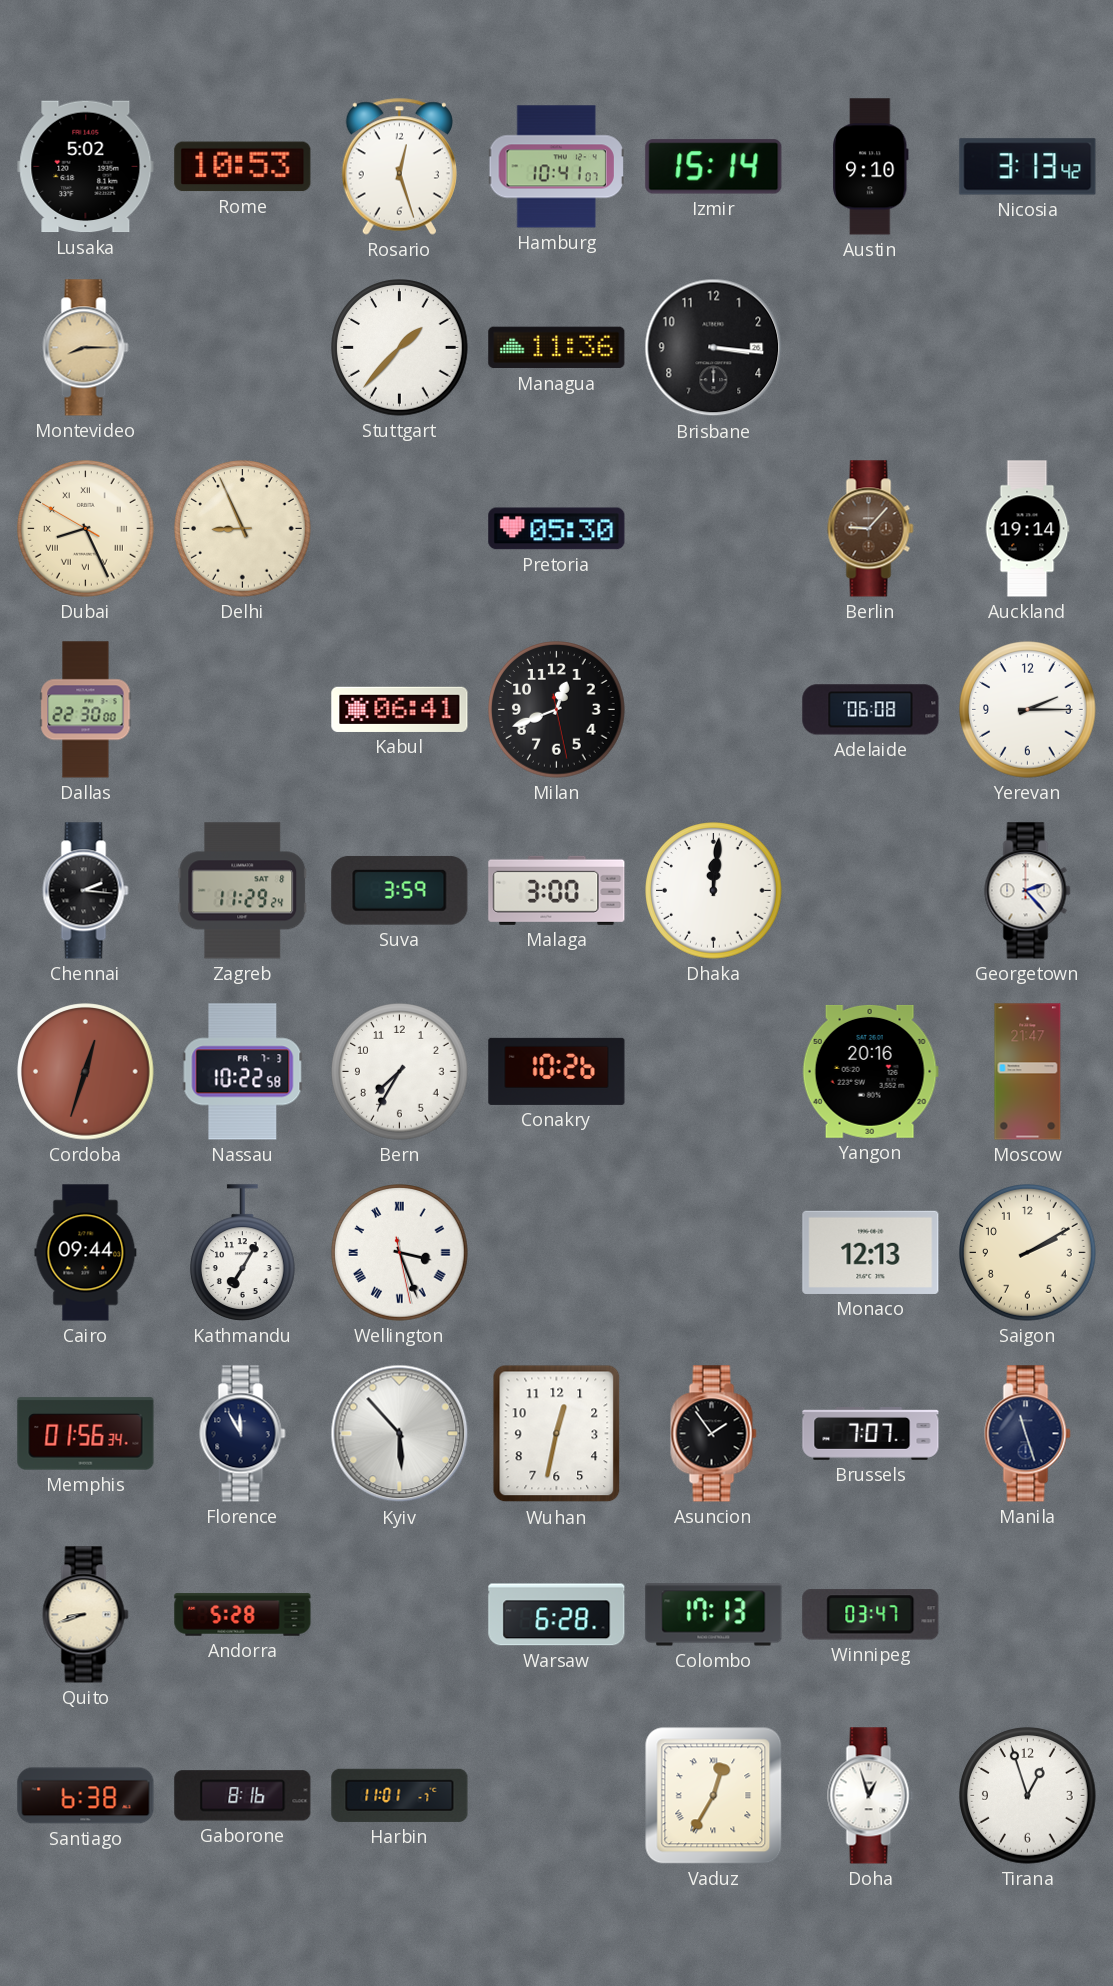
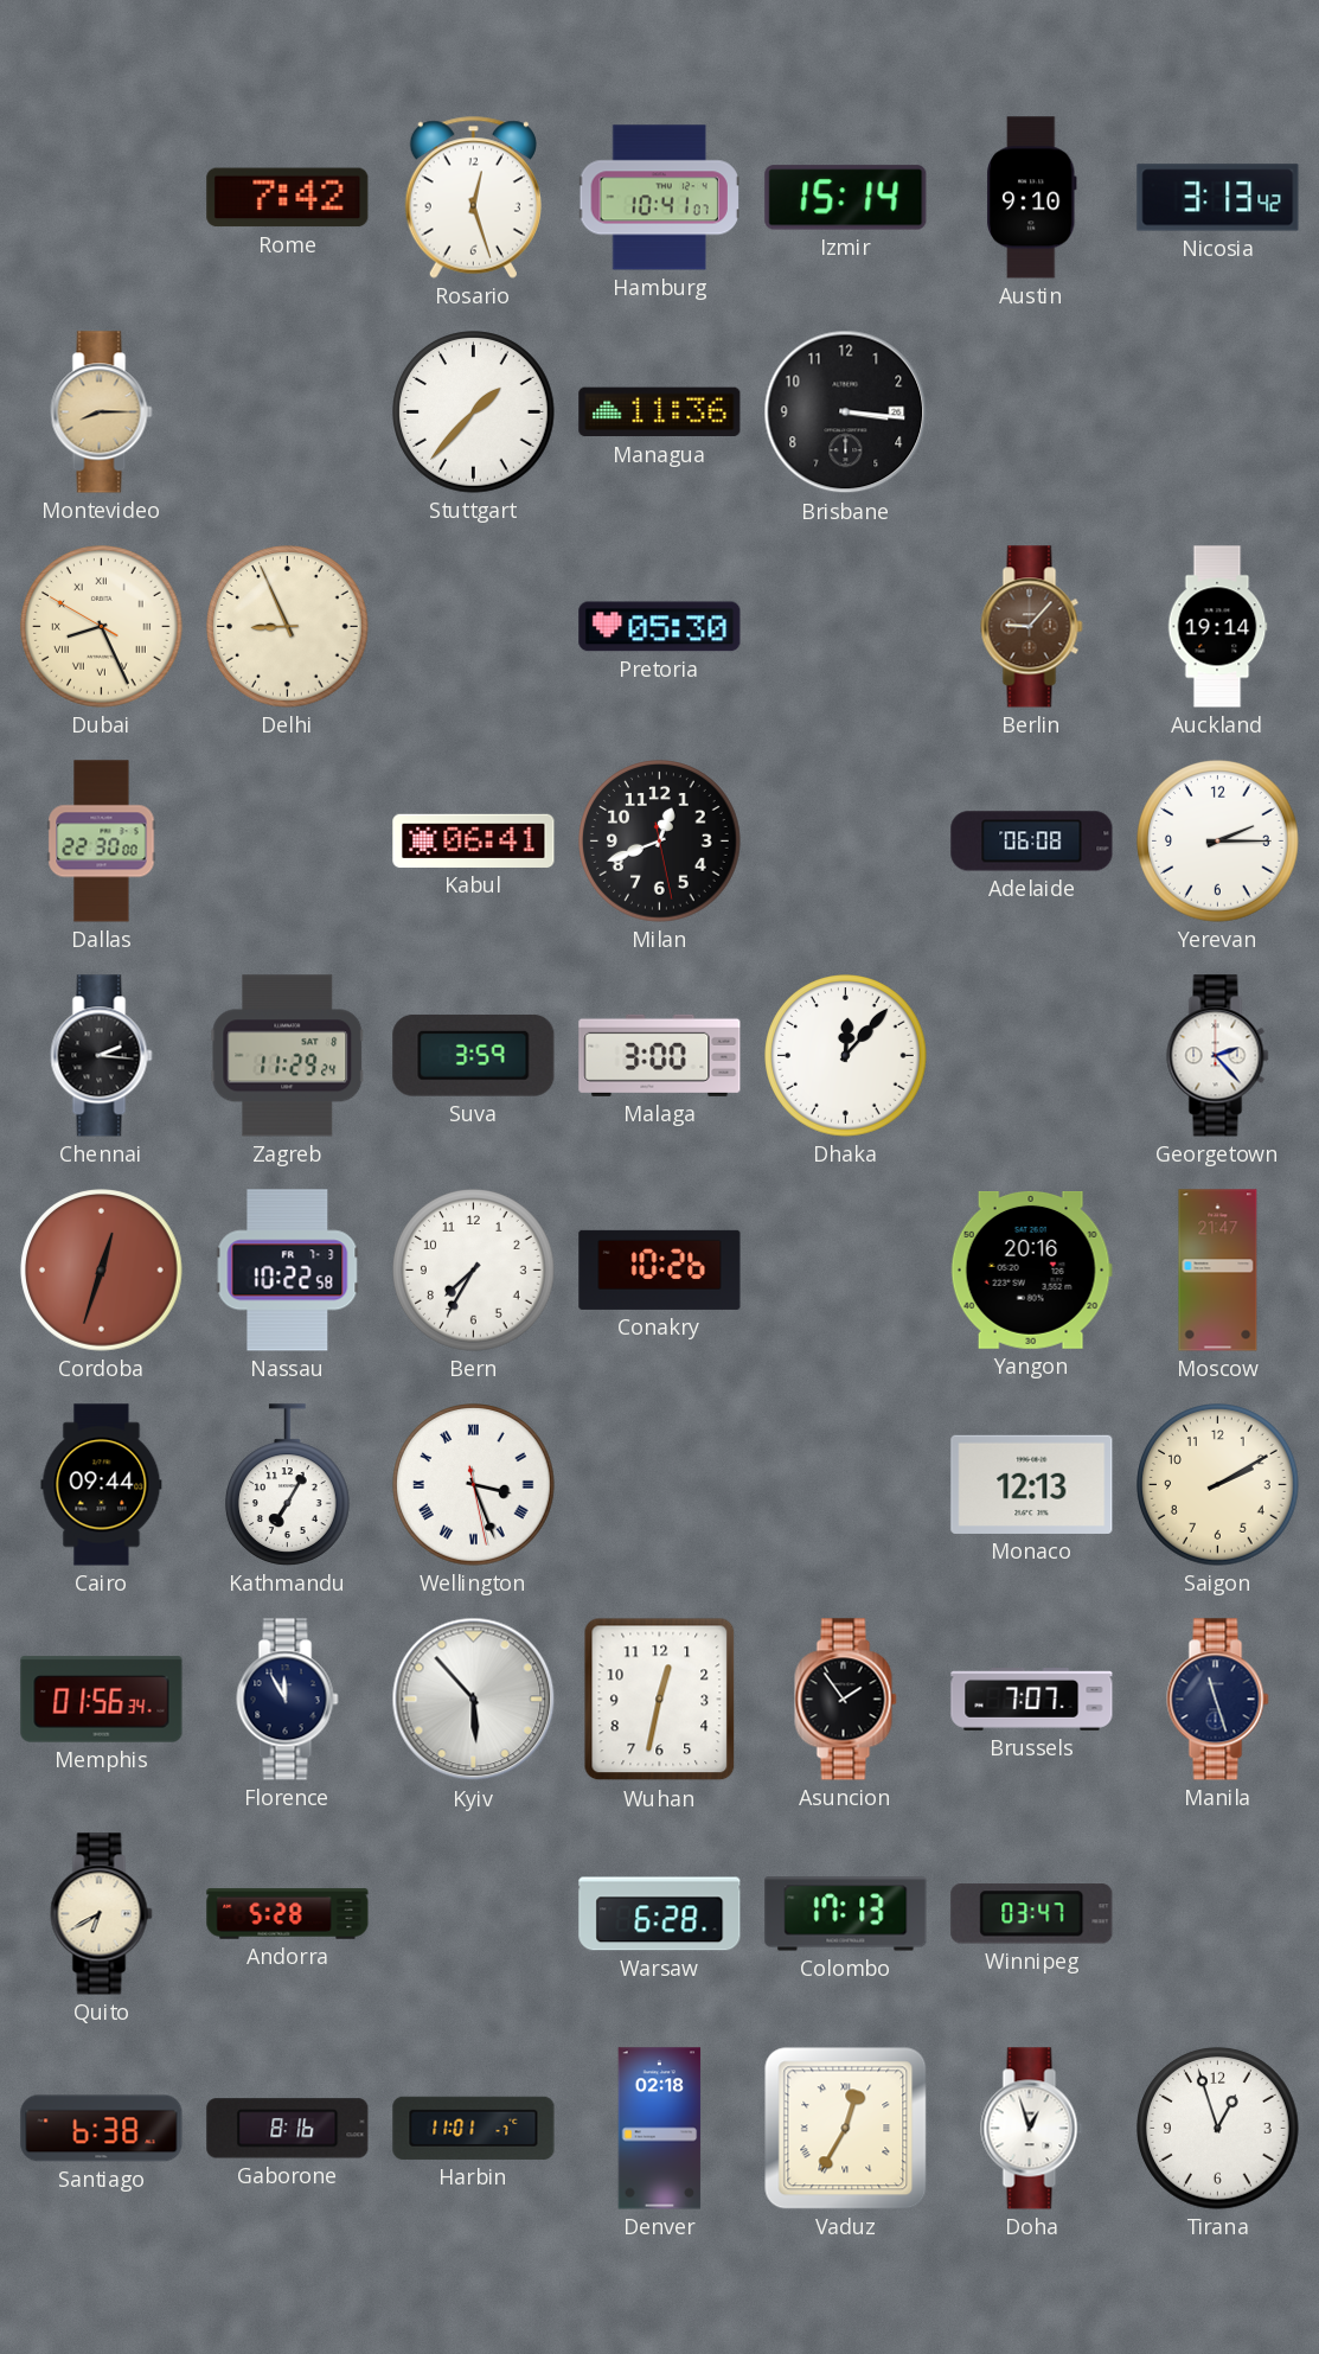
Lusaka: 5:02 -> none (86, 167)
Rome: 10:53 -> 7:42 (288, 198)
Dhaka: 12:01 -> 12:07 (846, 1056)
Quito: 8:42 -> 6:40 (102, 1914)
Denver: none -> 02:18 (660, 2129)
